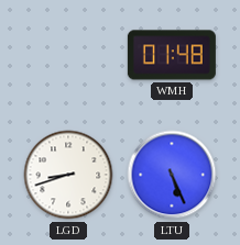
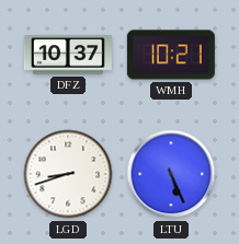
DFZ: none -> 10:37 (68, 55)
WMH: 01:48 -> 10:21 (171, 55)
